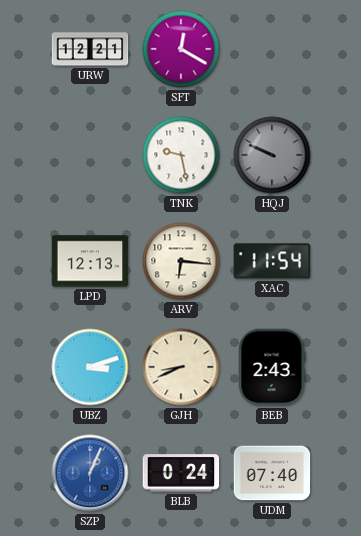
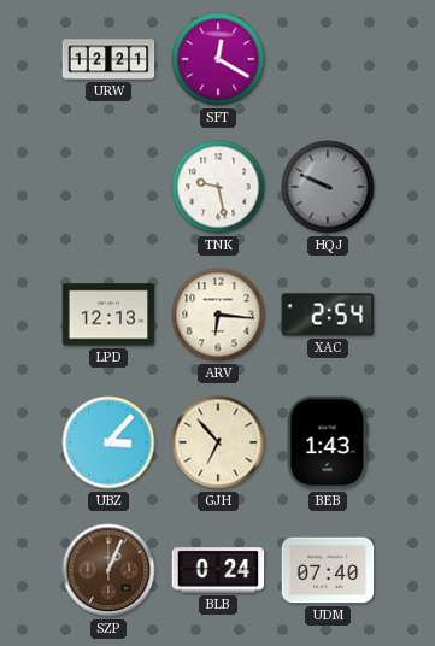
XAC: 11:54 -> 2:54 (328, 315)
UBZ: 3:12 -> 3:07 (108, 442)
GJH: 8:41 -> 6:53 (218, 442)
BEB: 2:43 -> 1:43 (328, 442)
SZP dial: blue -> brown (108, 570)
